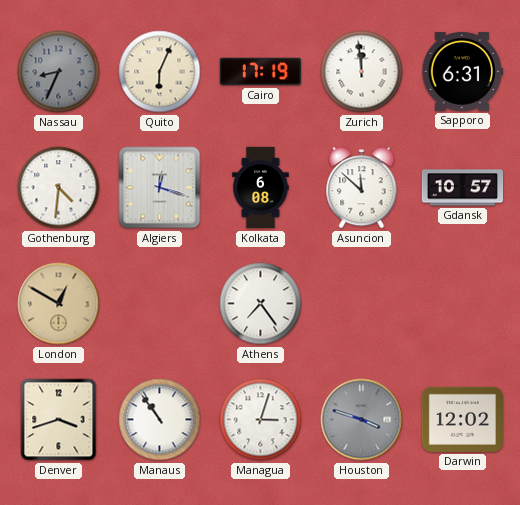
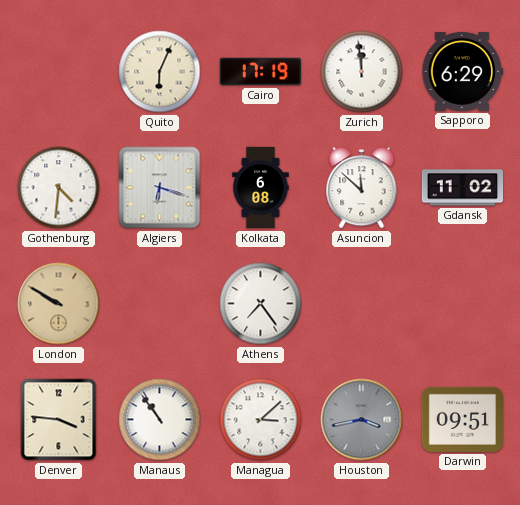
Nassau: 8:34 -> none (59, 72)
Sapporo: 6:31 -> 6:29 (462, 71)
Algiers: 12:18 -> 6:18 (160, 188)
Gdansk: 10:57 -> 11:02 (463, 188)
London: 12:50 -> 9:50 (59, 304)
Denver: 3:42 -> 3:46 (59, 420)
Managua: 3:03 -> 3:08 (261, 420)
Houston: 3:48 -> 3:43 (362, 420)
Darwin: 12:02 -> 09:51 (463, 419)
